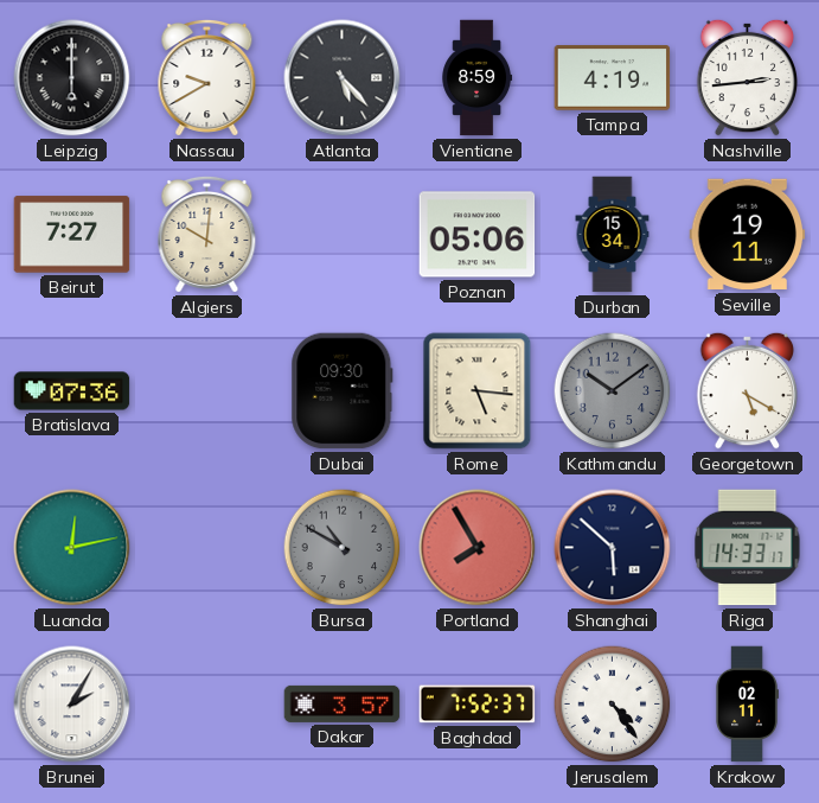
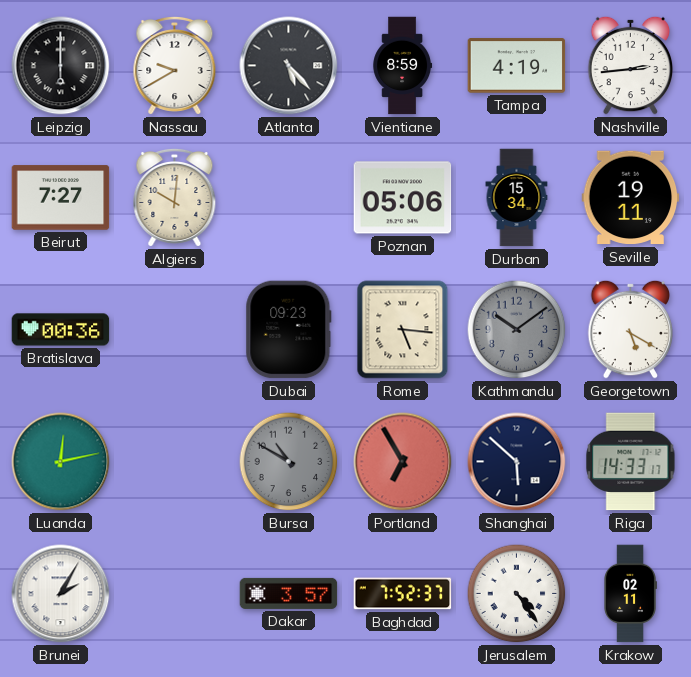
Bratislava: 07:36 -> 00:36 (61, 330)
Dubai: 09:30 -> 09:23 (289, 330)
Portland: 7:55 -> 6:55 (403, 462)
